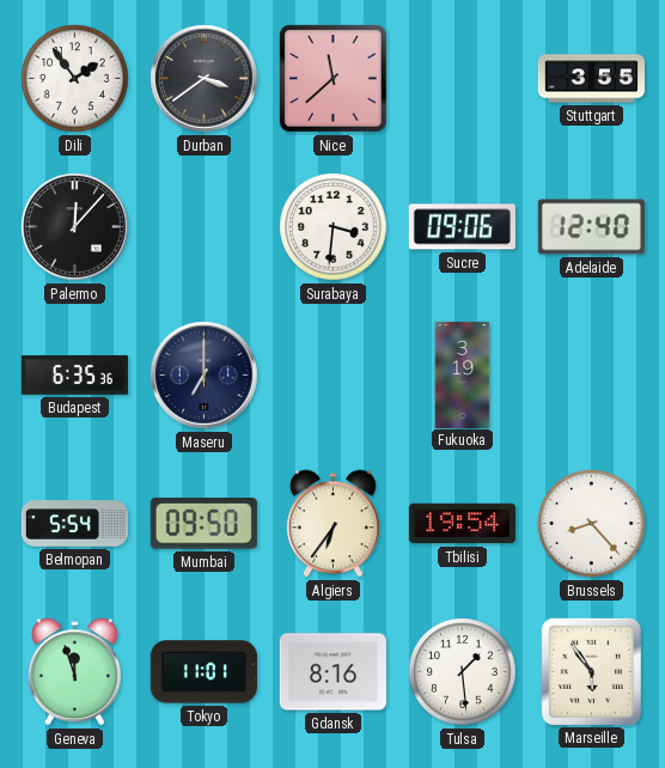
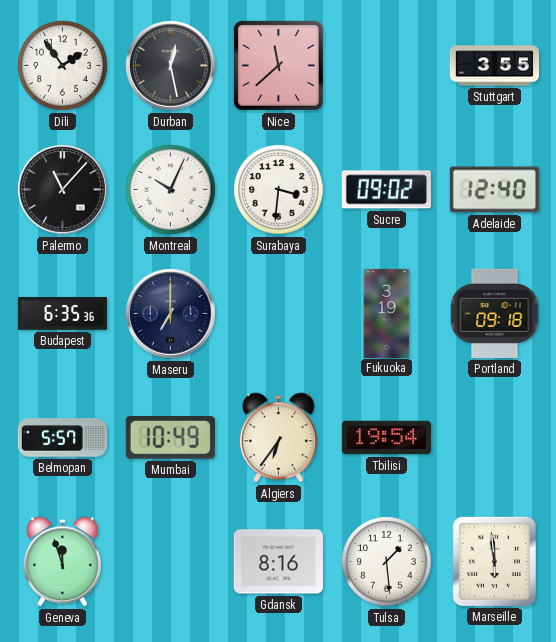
Durban: 3:39 -> 12:28 (171, 66)
Palermo: 12:07 -> 11:07 (63, 190)
Montreal: none -> 10:04 (171, 190)
Sucre: 09:06 -> 09:02 (386, 190)
Portland: none -> 09:18 (495, 313)
Belmopan: 5:54 -> 5:57 (62, 438)
Mumbai: 09:50 -> 10:49 (170, 438)
Brussels: 8:23 -> none (592, 524)
Tokyo: 11:01 -> none (203, 672)
Marseille: 5:54 -> 5:59 (494, 561)
